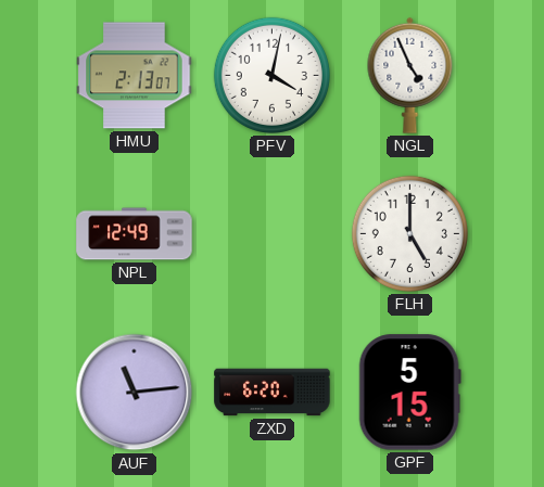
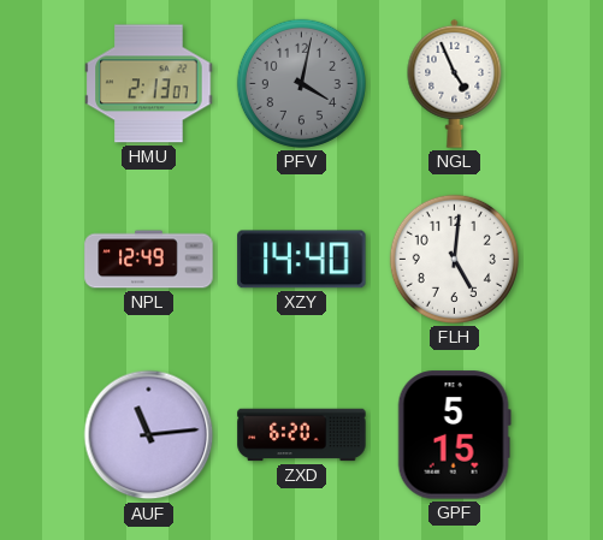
PFV dial: white -> grey (301, 83)
XZY: none -> 14:40 (302, 260)
FLH: 5:00 -> 5:01 (454, 259)
